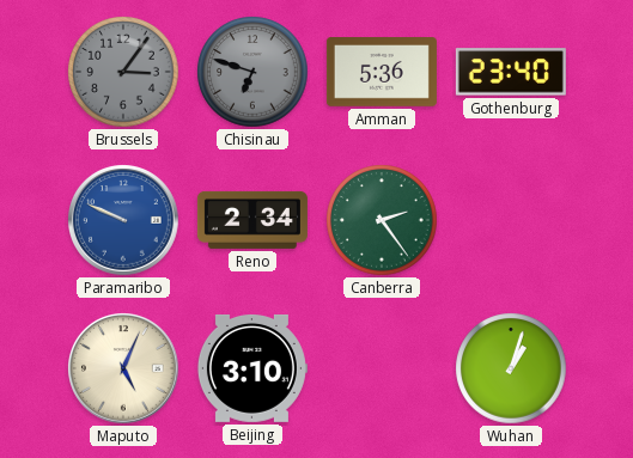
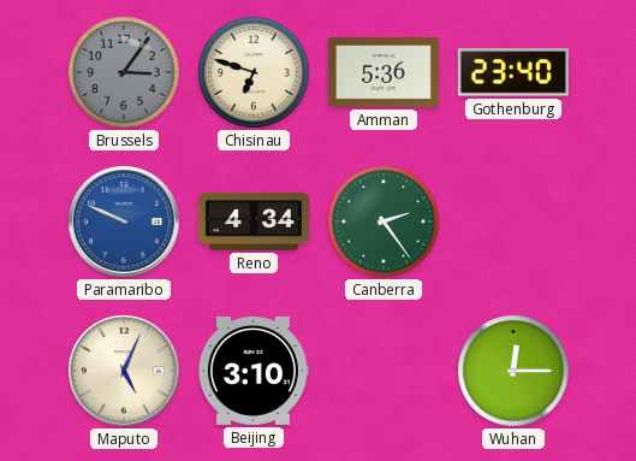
Chisinau dial: grey -> cream (254, 72)
Reno: 2:34 -> 4:34 (254, 221)
Wuhan: 1:03 -> 12:15 (513, 371)
